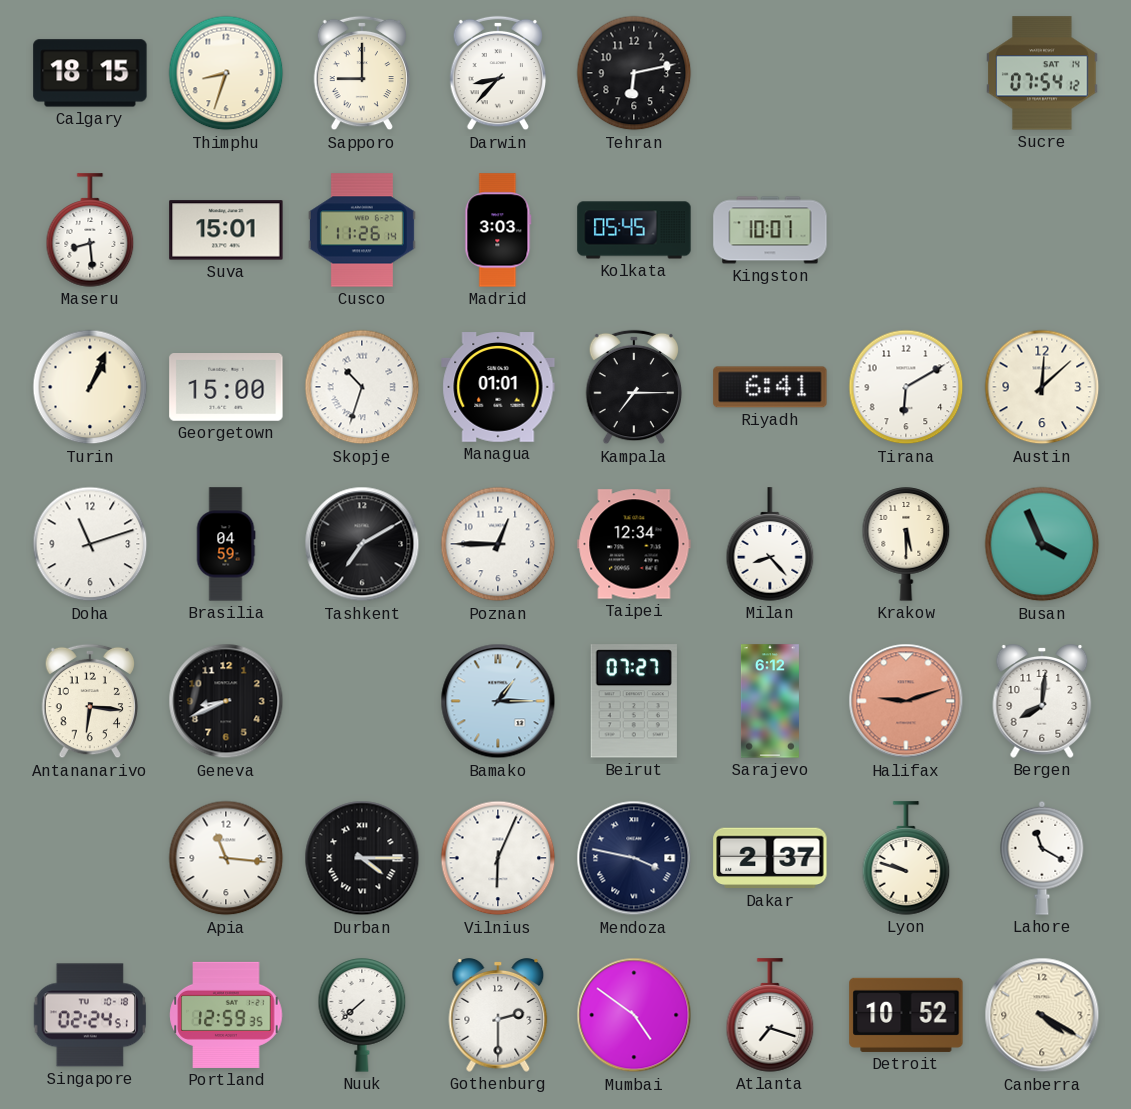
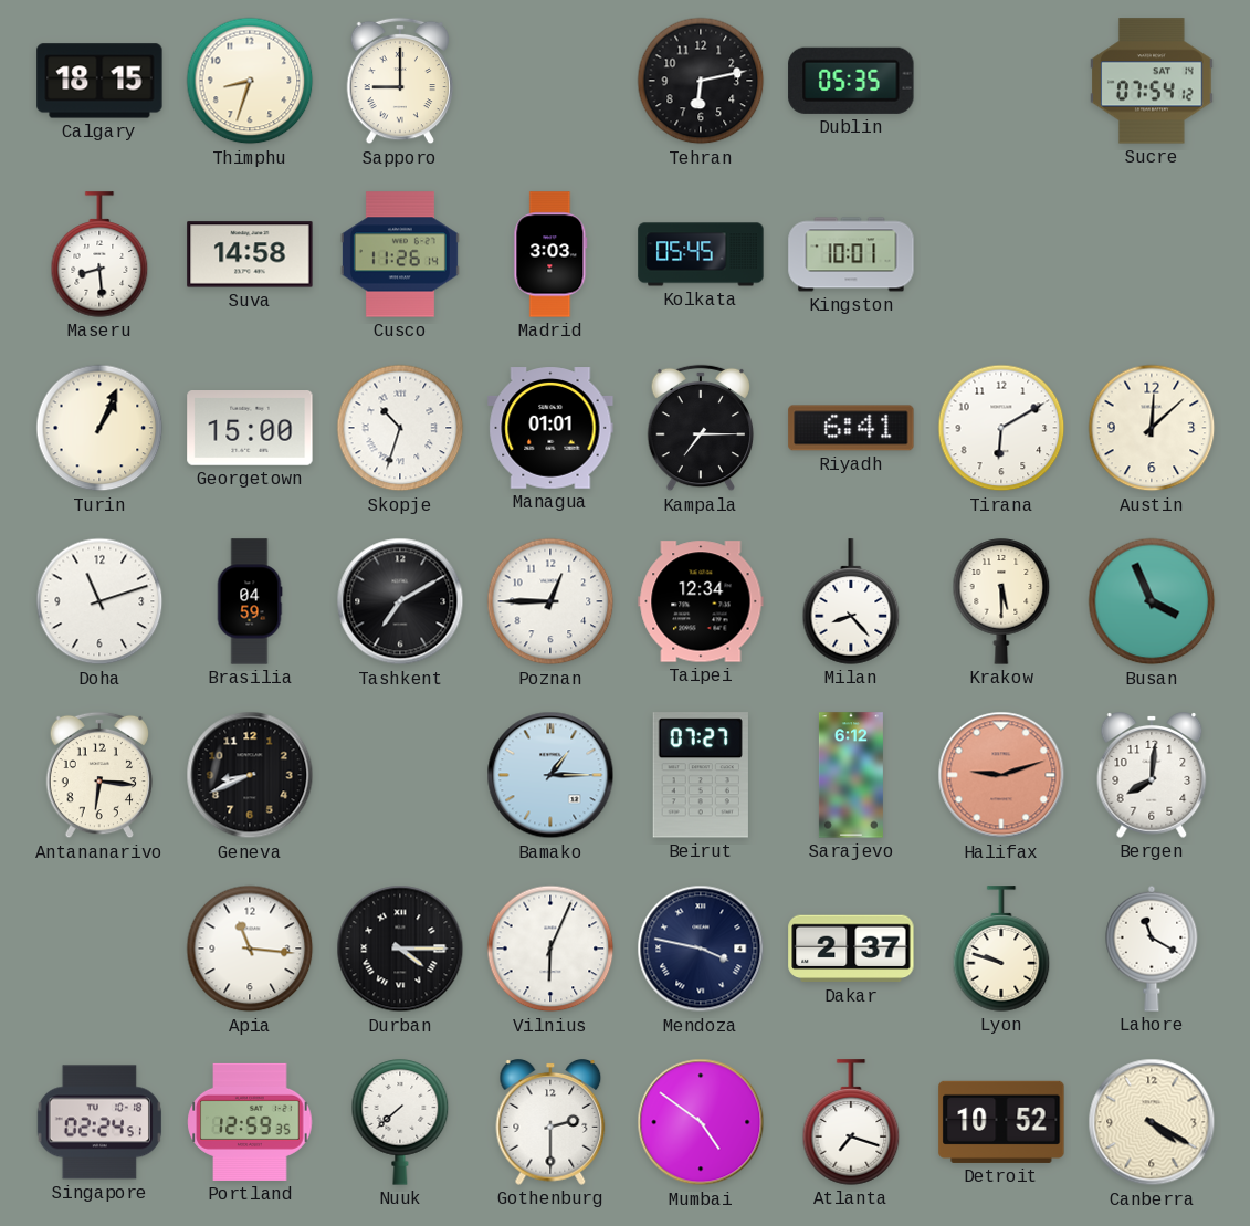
Darwin: 8:37 -> none (498, 73)
Dublin: none -> 05:35 (851, 81)
Suva: 15:01 -> 14:58 (250, 254)
